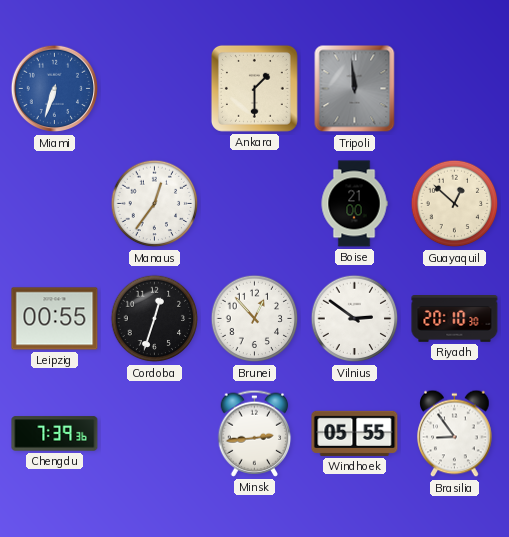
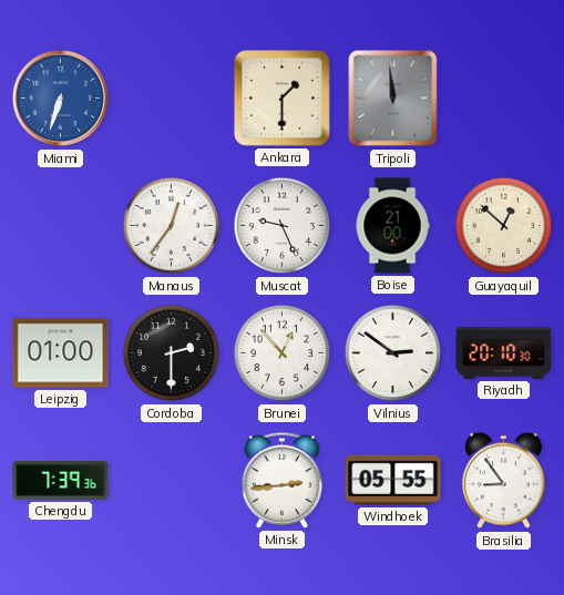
Muscat: none -> 9:26 (283, 226)
Leipzig: 00:55 -> 01:00 (61, 353)
Cordoba: 12:33 -> 2:30 (172, 353)
